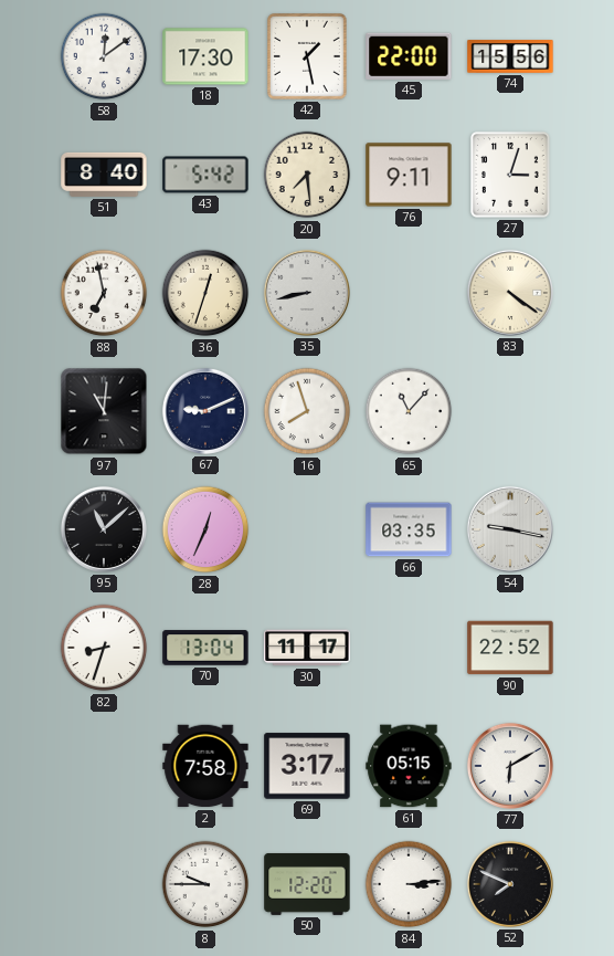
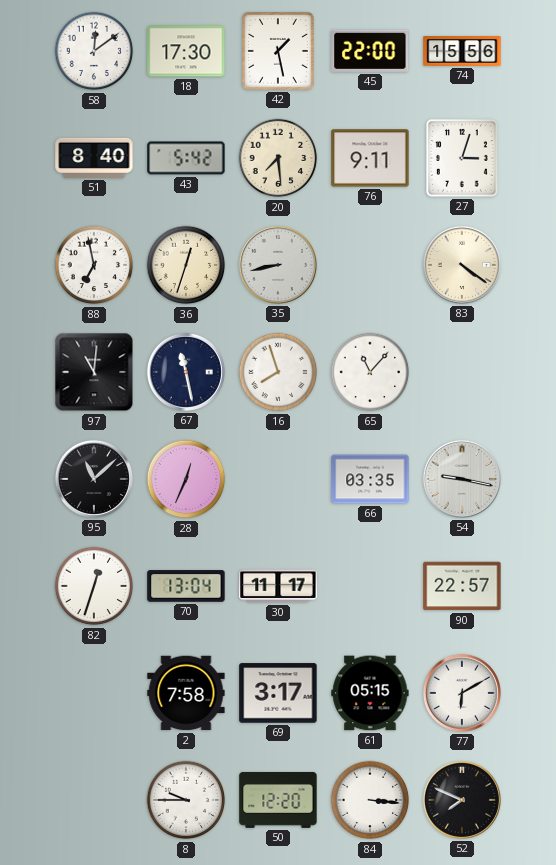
67: 9:11 -> 11:28 (186, 372)
82: 8:33 -> 12:33 (94, 586)
90: 22:52 -> 22:57 (462, 586)
84: 3:14 -> 3:16 (370, 800)
